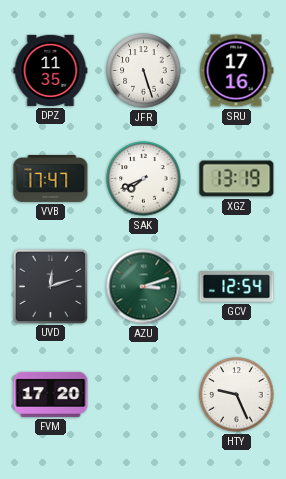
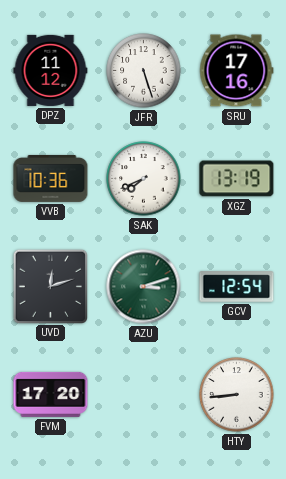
DPZ: 11:35 -> 11:12 (51, 70)
VVB: 17:47 -> 10:36 (51, 178)
HTY: 9:26 -> 8:44 (237, 395)
